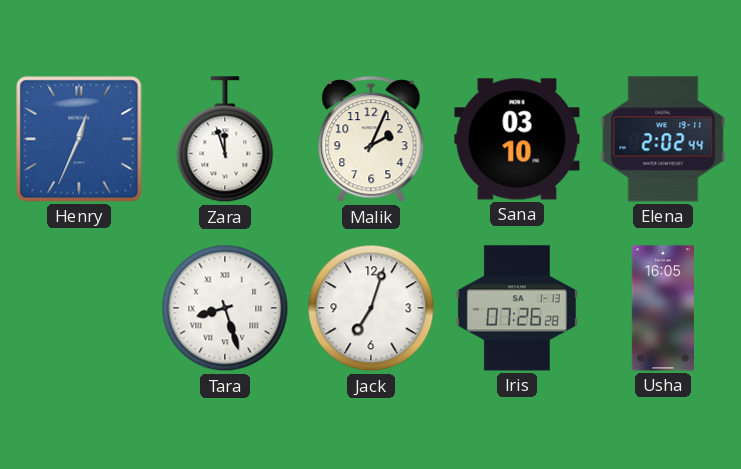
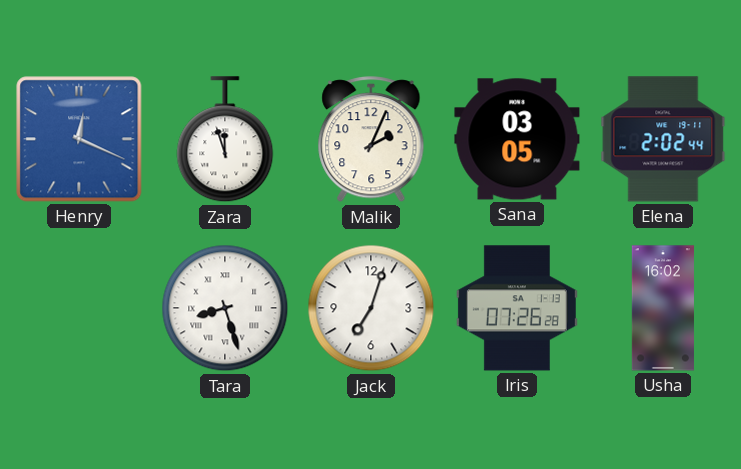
Henry: 12:34 -> 12:19 (79, 139)
Sana: 03:10 -> 03:05 (517, 139)
Usha: 16:05 -> 16:02 (663, 308)
